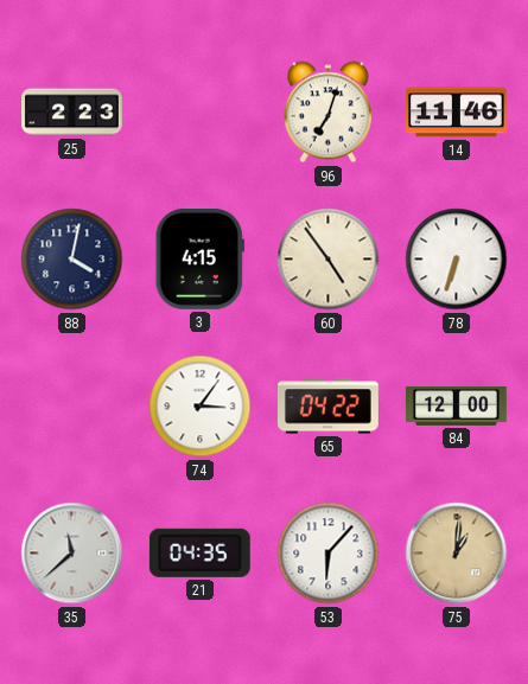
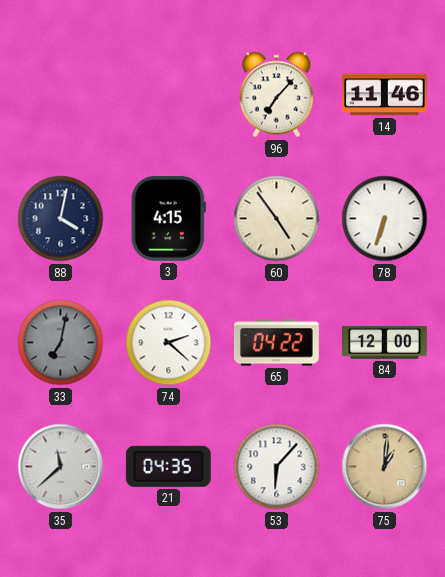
25: 2:23 -> none (72, 113)
96: 7:03 -> 7:07 (276, 95)
33: none -> 7:02 (61, 343)
74: 3:06 -> 2:22 (169, 343)
